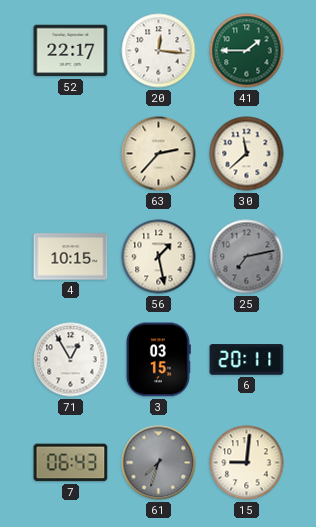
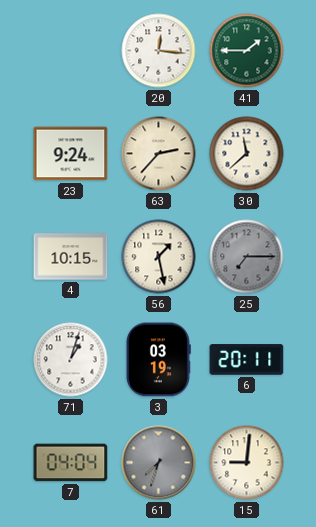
52: 22:17 -> none (71, 51)
23: none -> 9:24 (71, 154)
25: 7:13 -> 7:15 (247, 257)
71: 12:55 -> 1:03 (71, 360)
3: 03:15 -> 03:19 (158, 360)
7: 06:43 -> 04:04 (71, 463)
